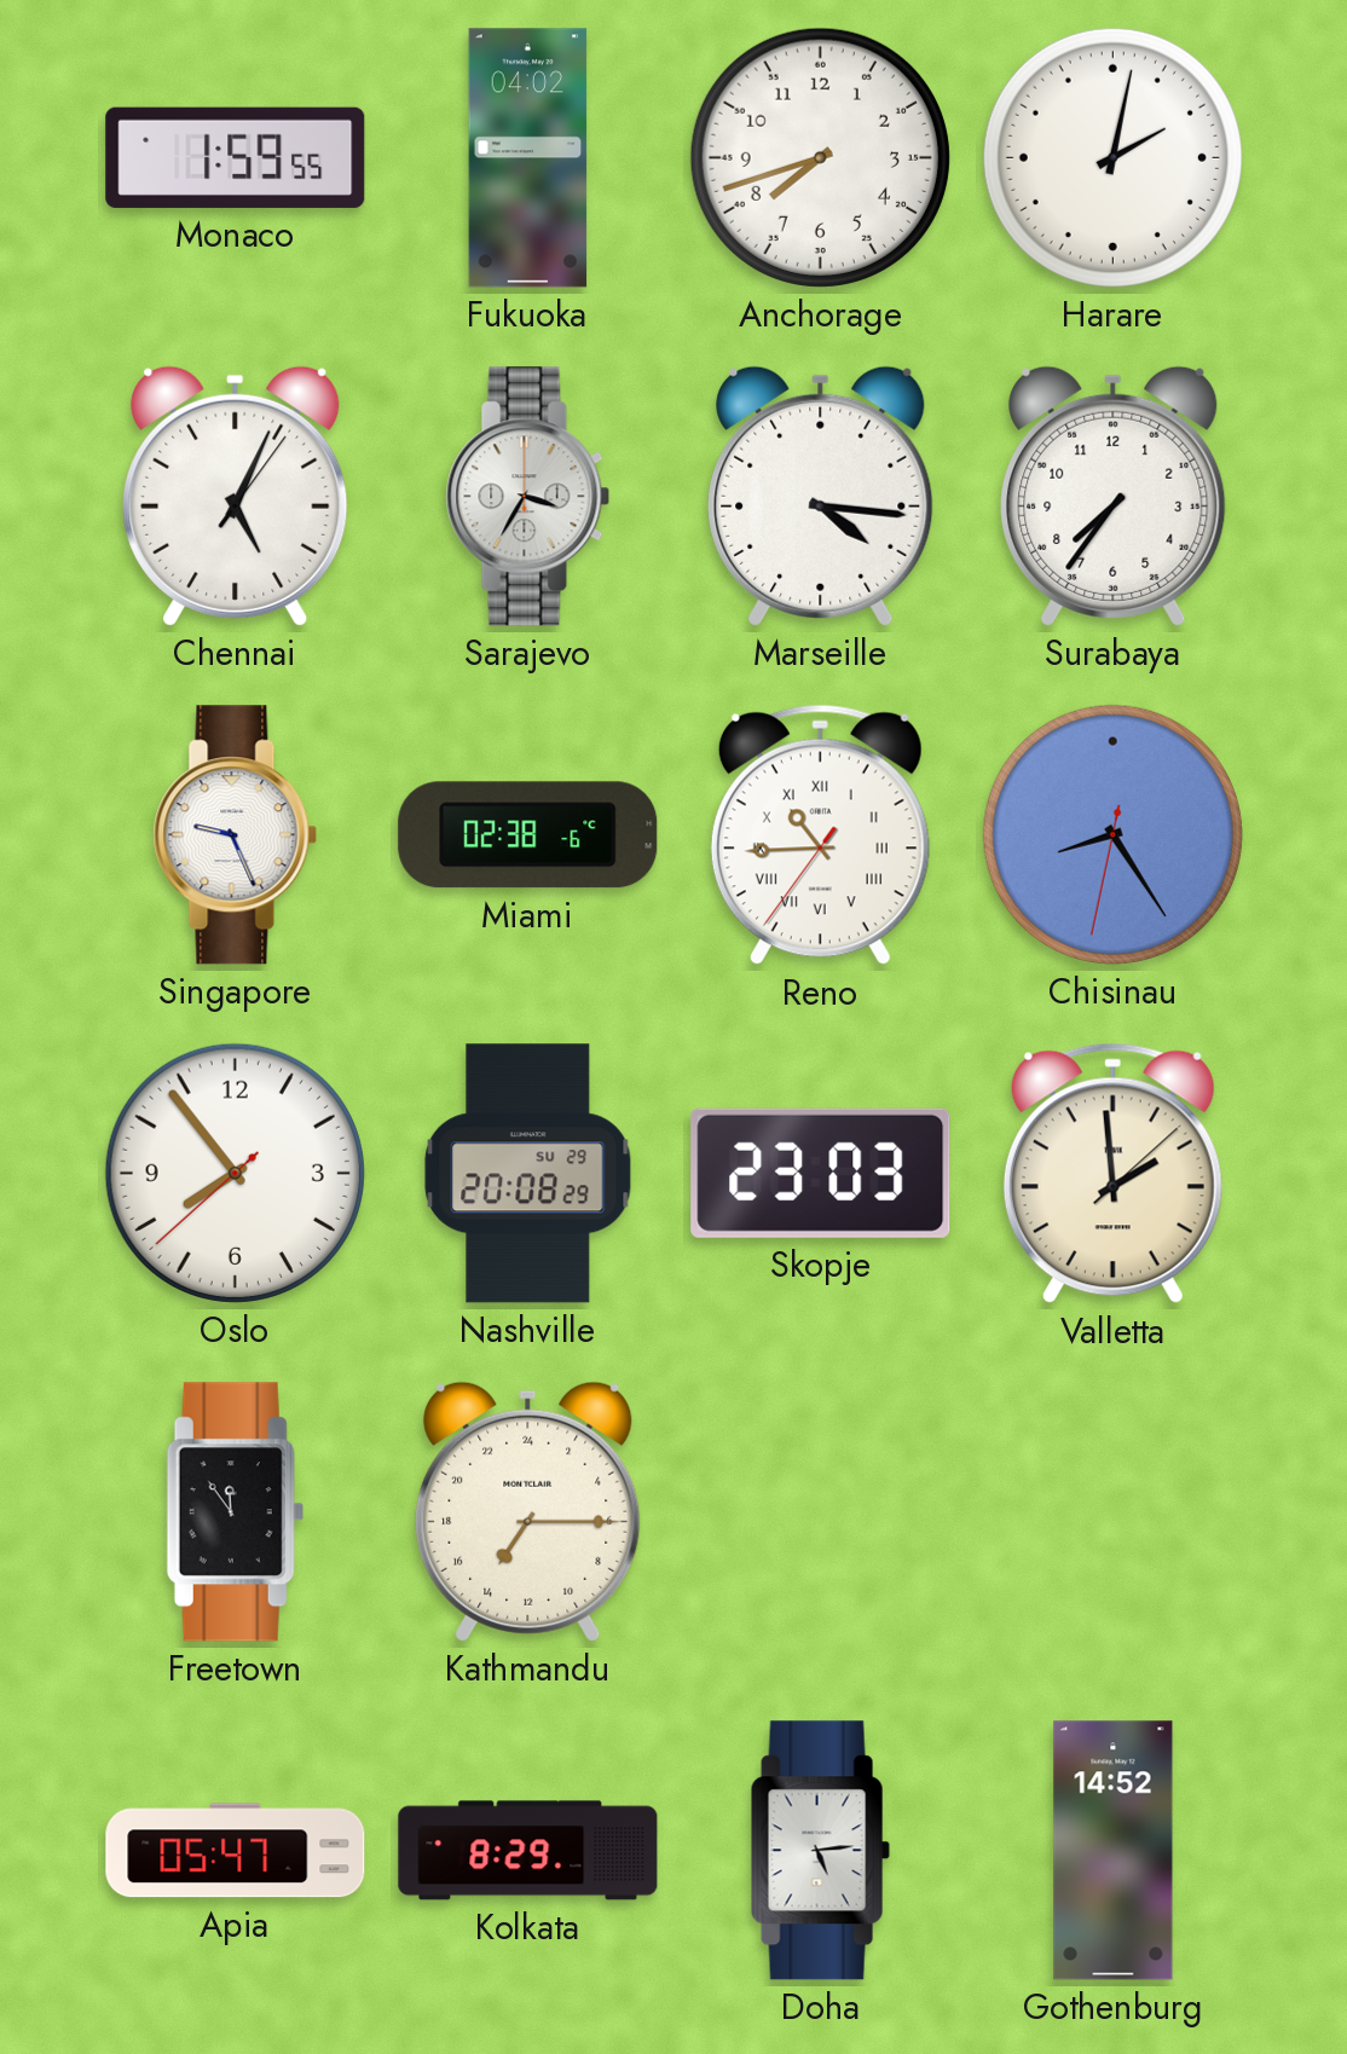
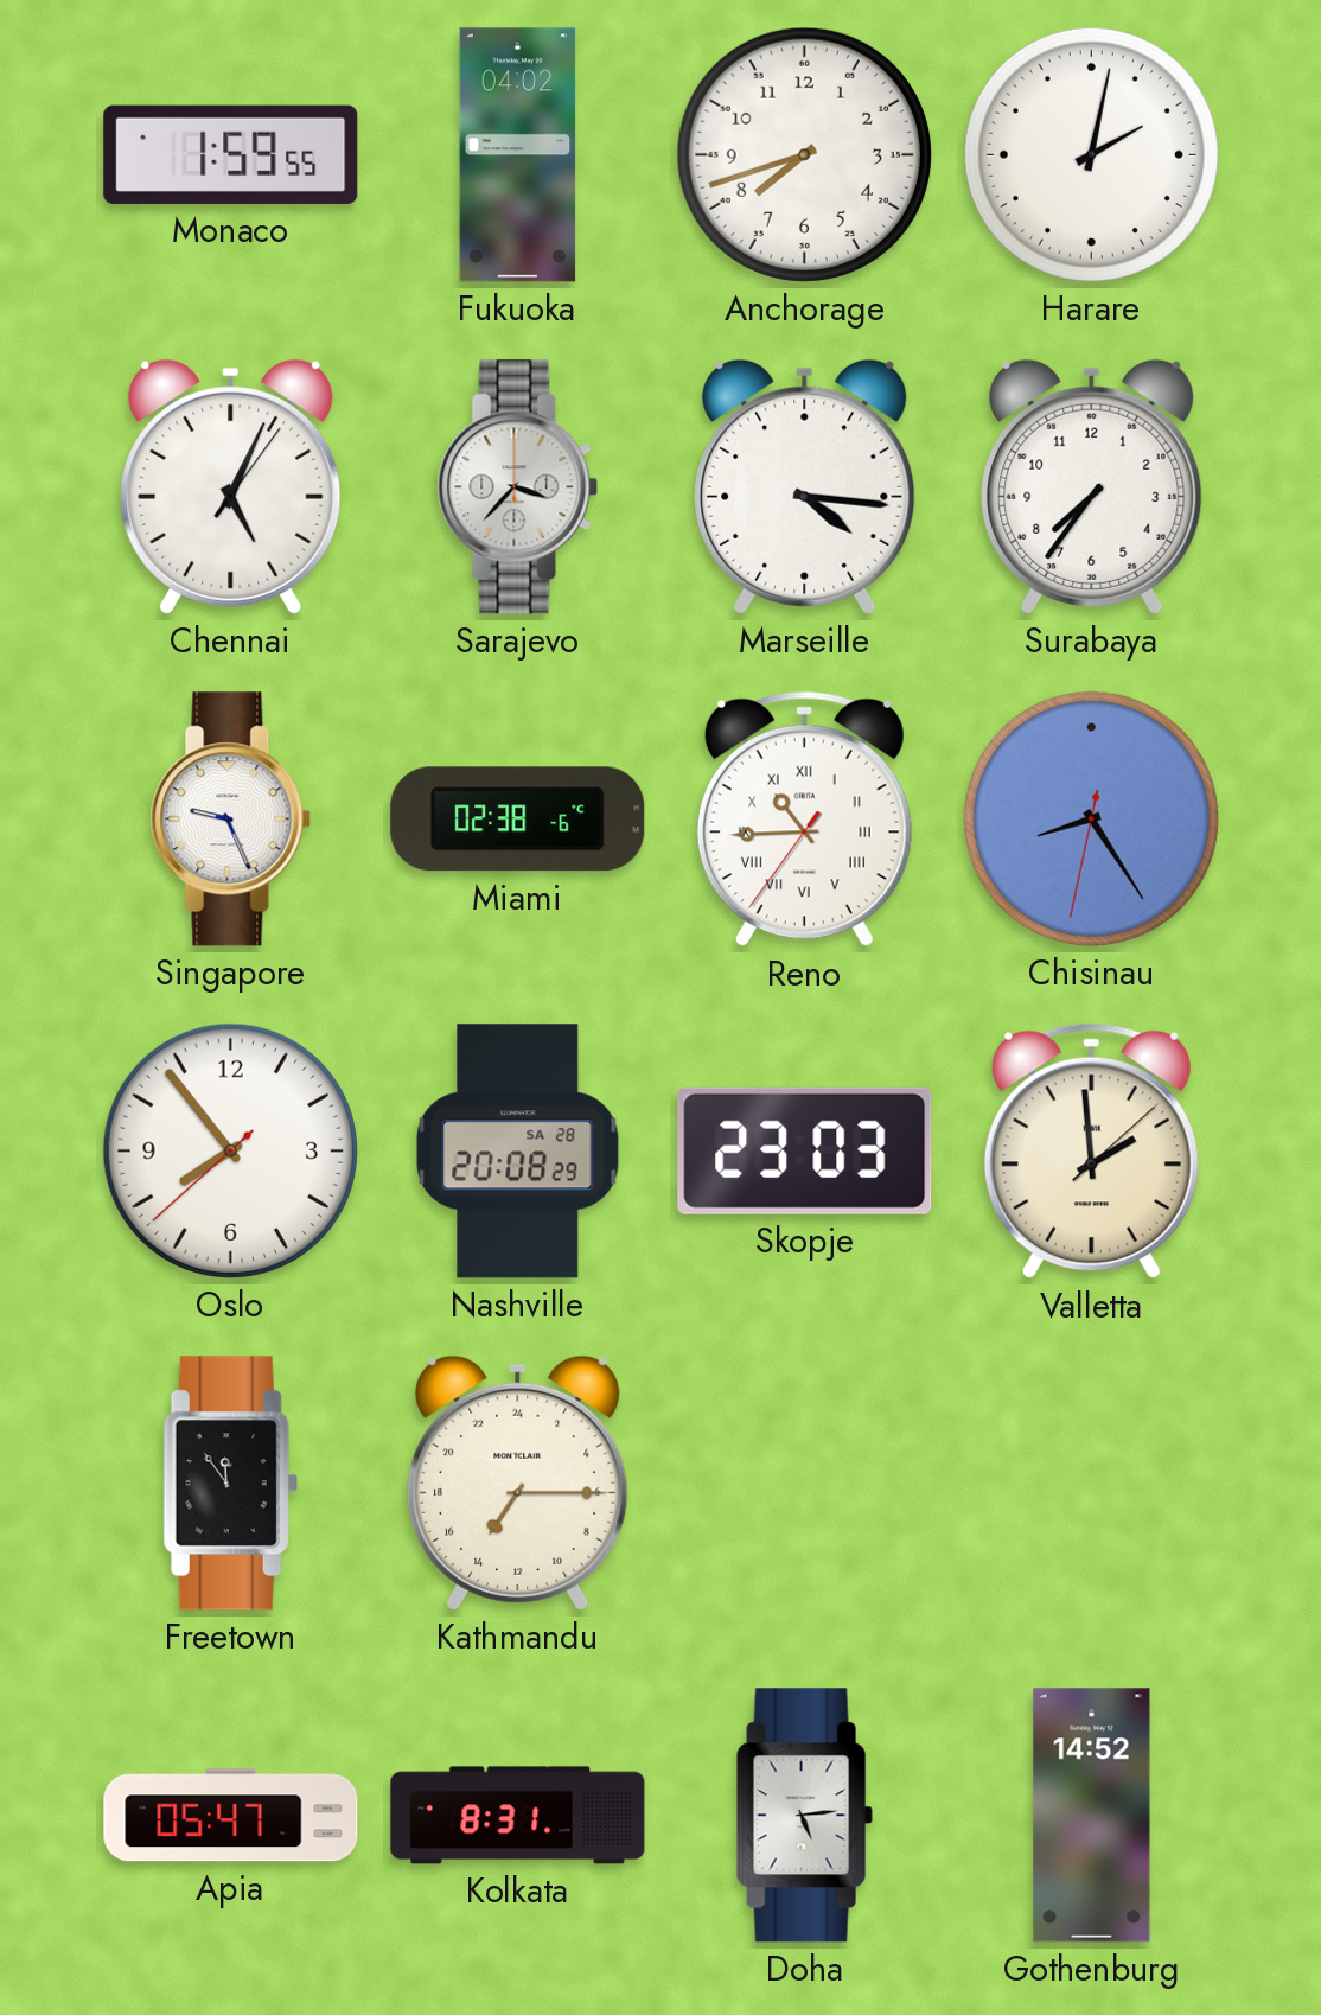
Sarajevo: 3:35 -> 3:37 (518, 487)
Nashville date: SU 29 -> SA 28 (518, 1152)
Kolkata: 8:29 -> 8:31 (518, 1816)
